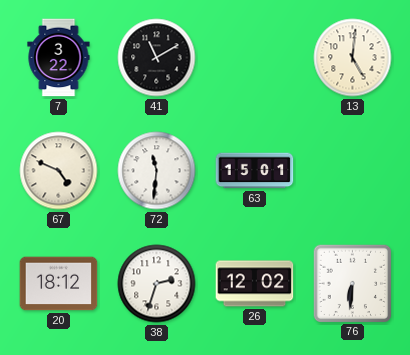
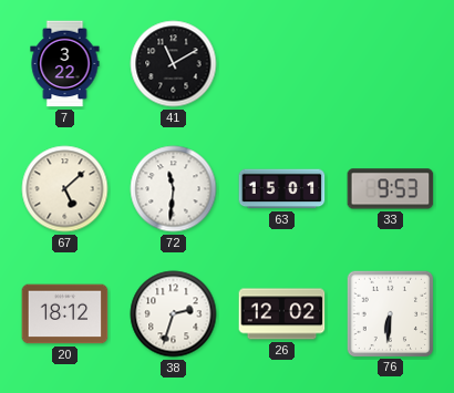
13: 5:01 -> none (353, 58)
67: 4:49 -> 5:08 (65, 189)
33: none -> 9:53 (391, 189)
